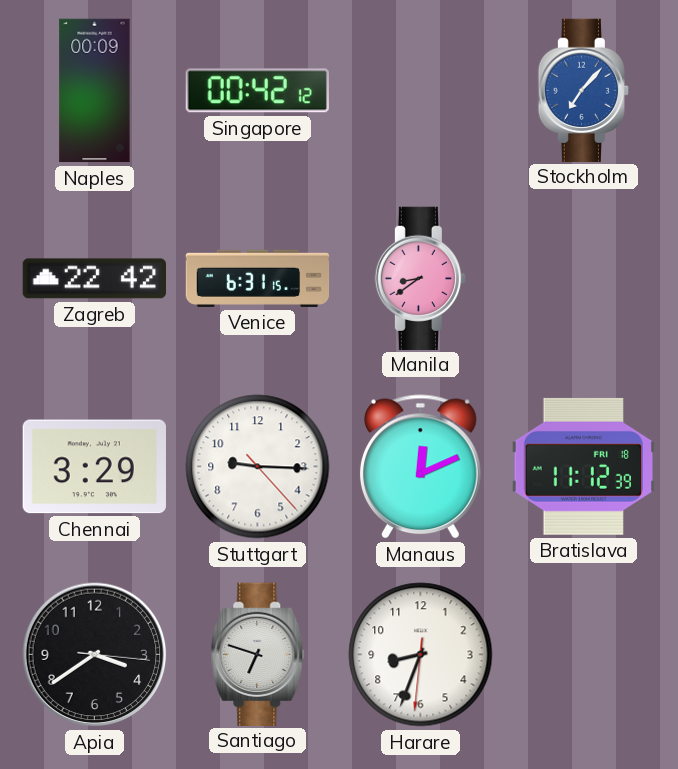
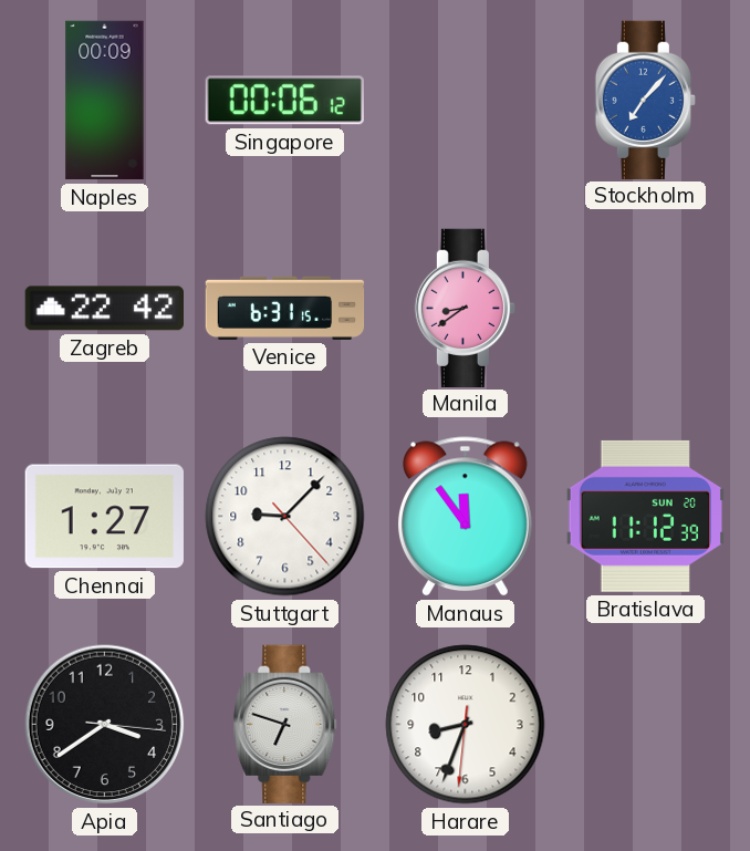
Singapore: 00:42 -> 00:06 (284, 101)
Chennai: 3:29 -> 1:27 (104, 517)
Stuttgart: 9:15 -> 9:07 (285, 517)
Manaus: 12:11 -> 11:54 (466, 517)
Bratislava date: FRI 18 -> SUN 20 (645, 516)
